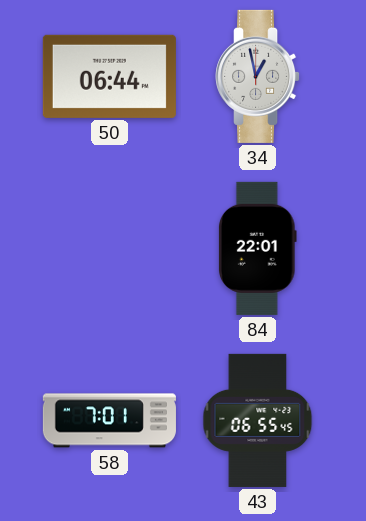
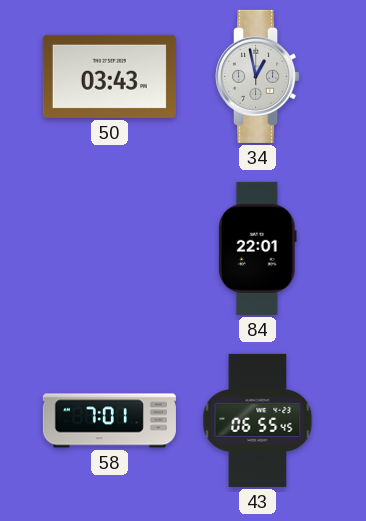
50: 06:44 -> 03:43 (109, 76)
